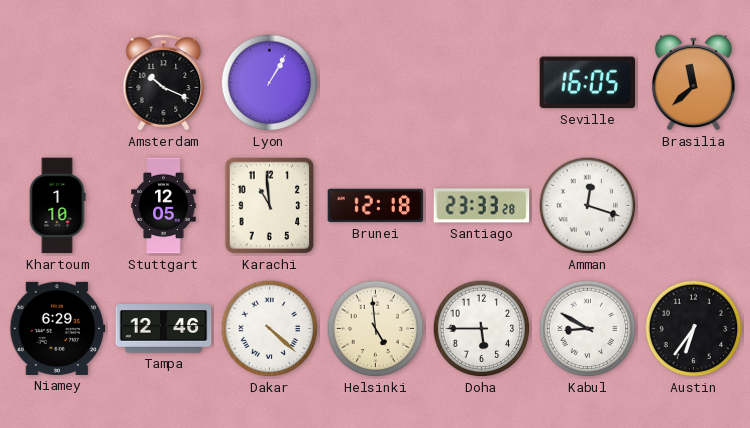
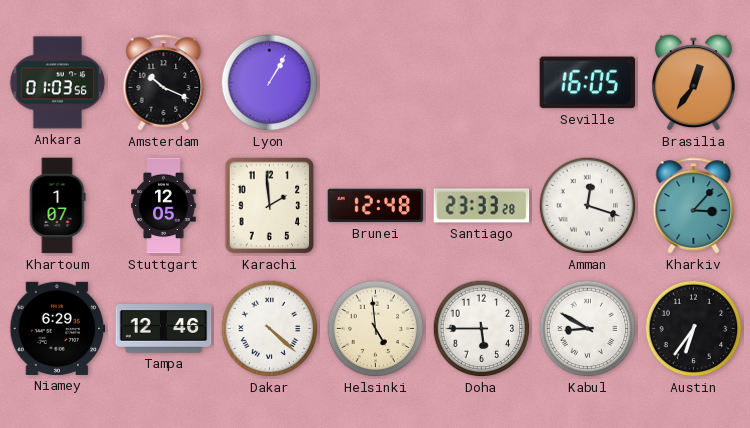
Ankara: none -> 01:03 (58, 83)
Brasilia: 11:38 -> 12:36 (693, 83)
Khartoum: 1:10 -> 1:07 (57, 206)
Karachi: 10:59 -> 1:59 (270, 206)
Brunei: 12:18 -> 12:48 (376, 206)
Kharkiv: none -> 3:07 (694, 206)
